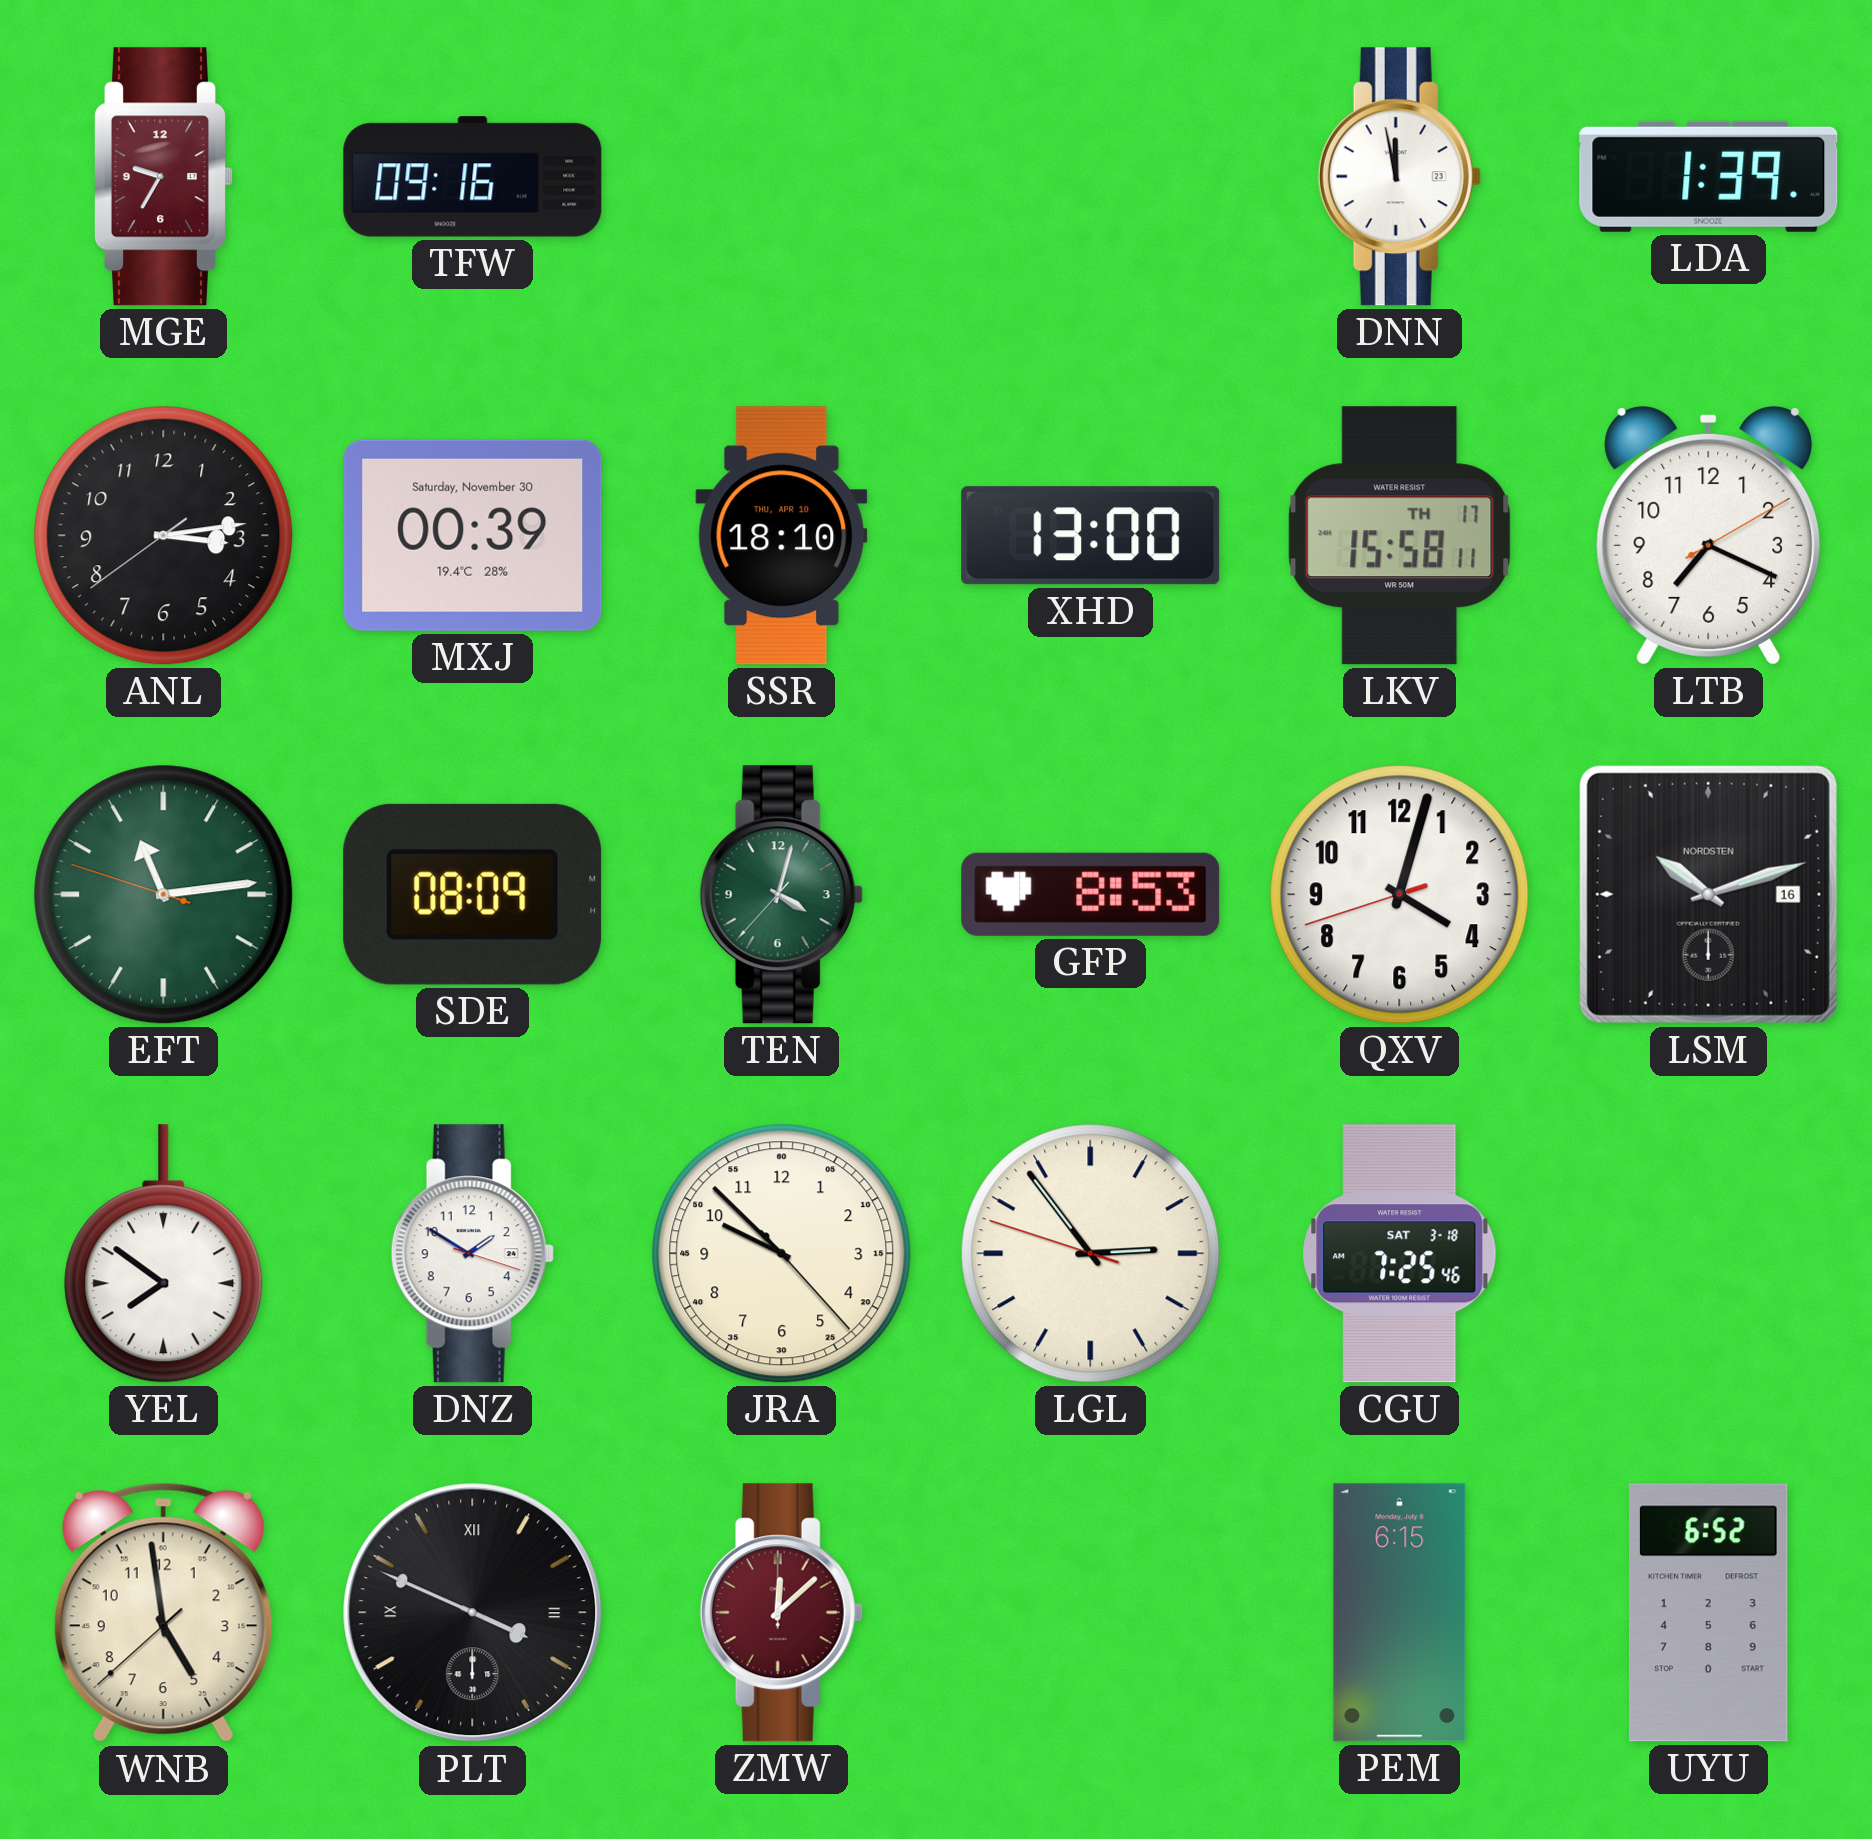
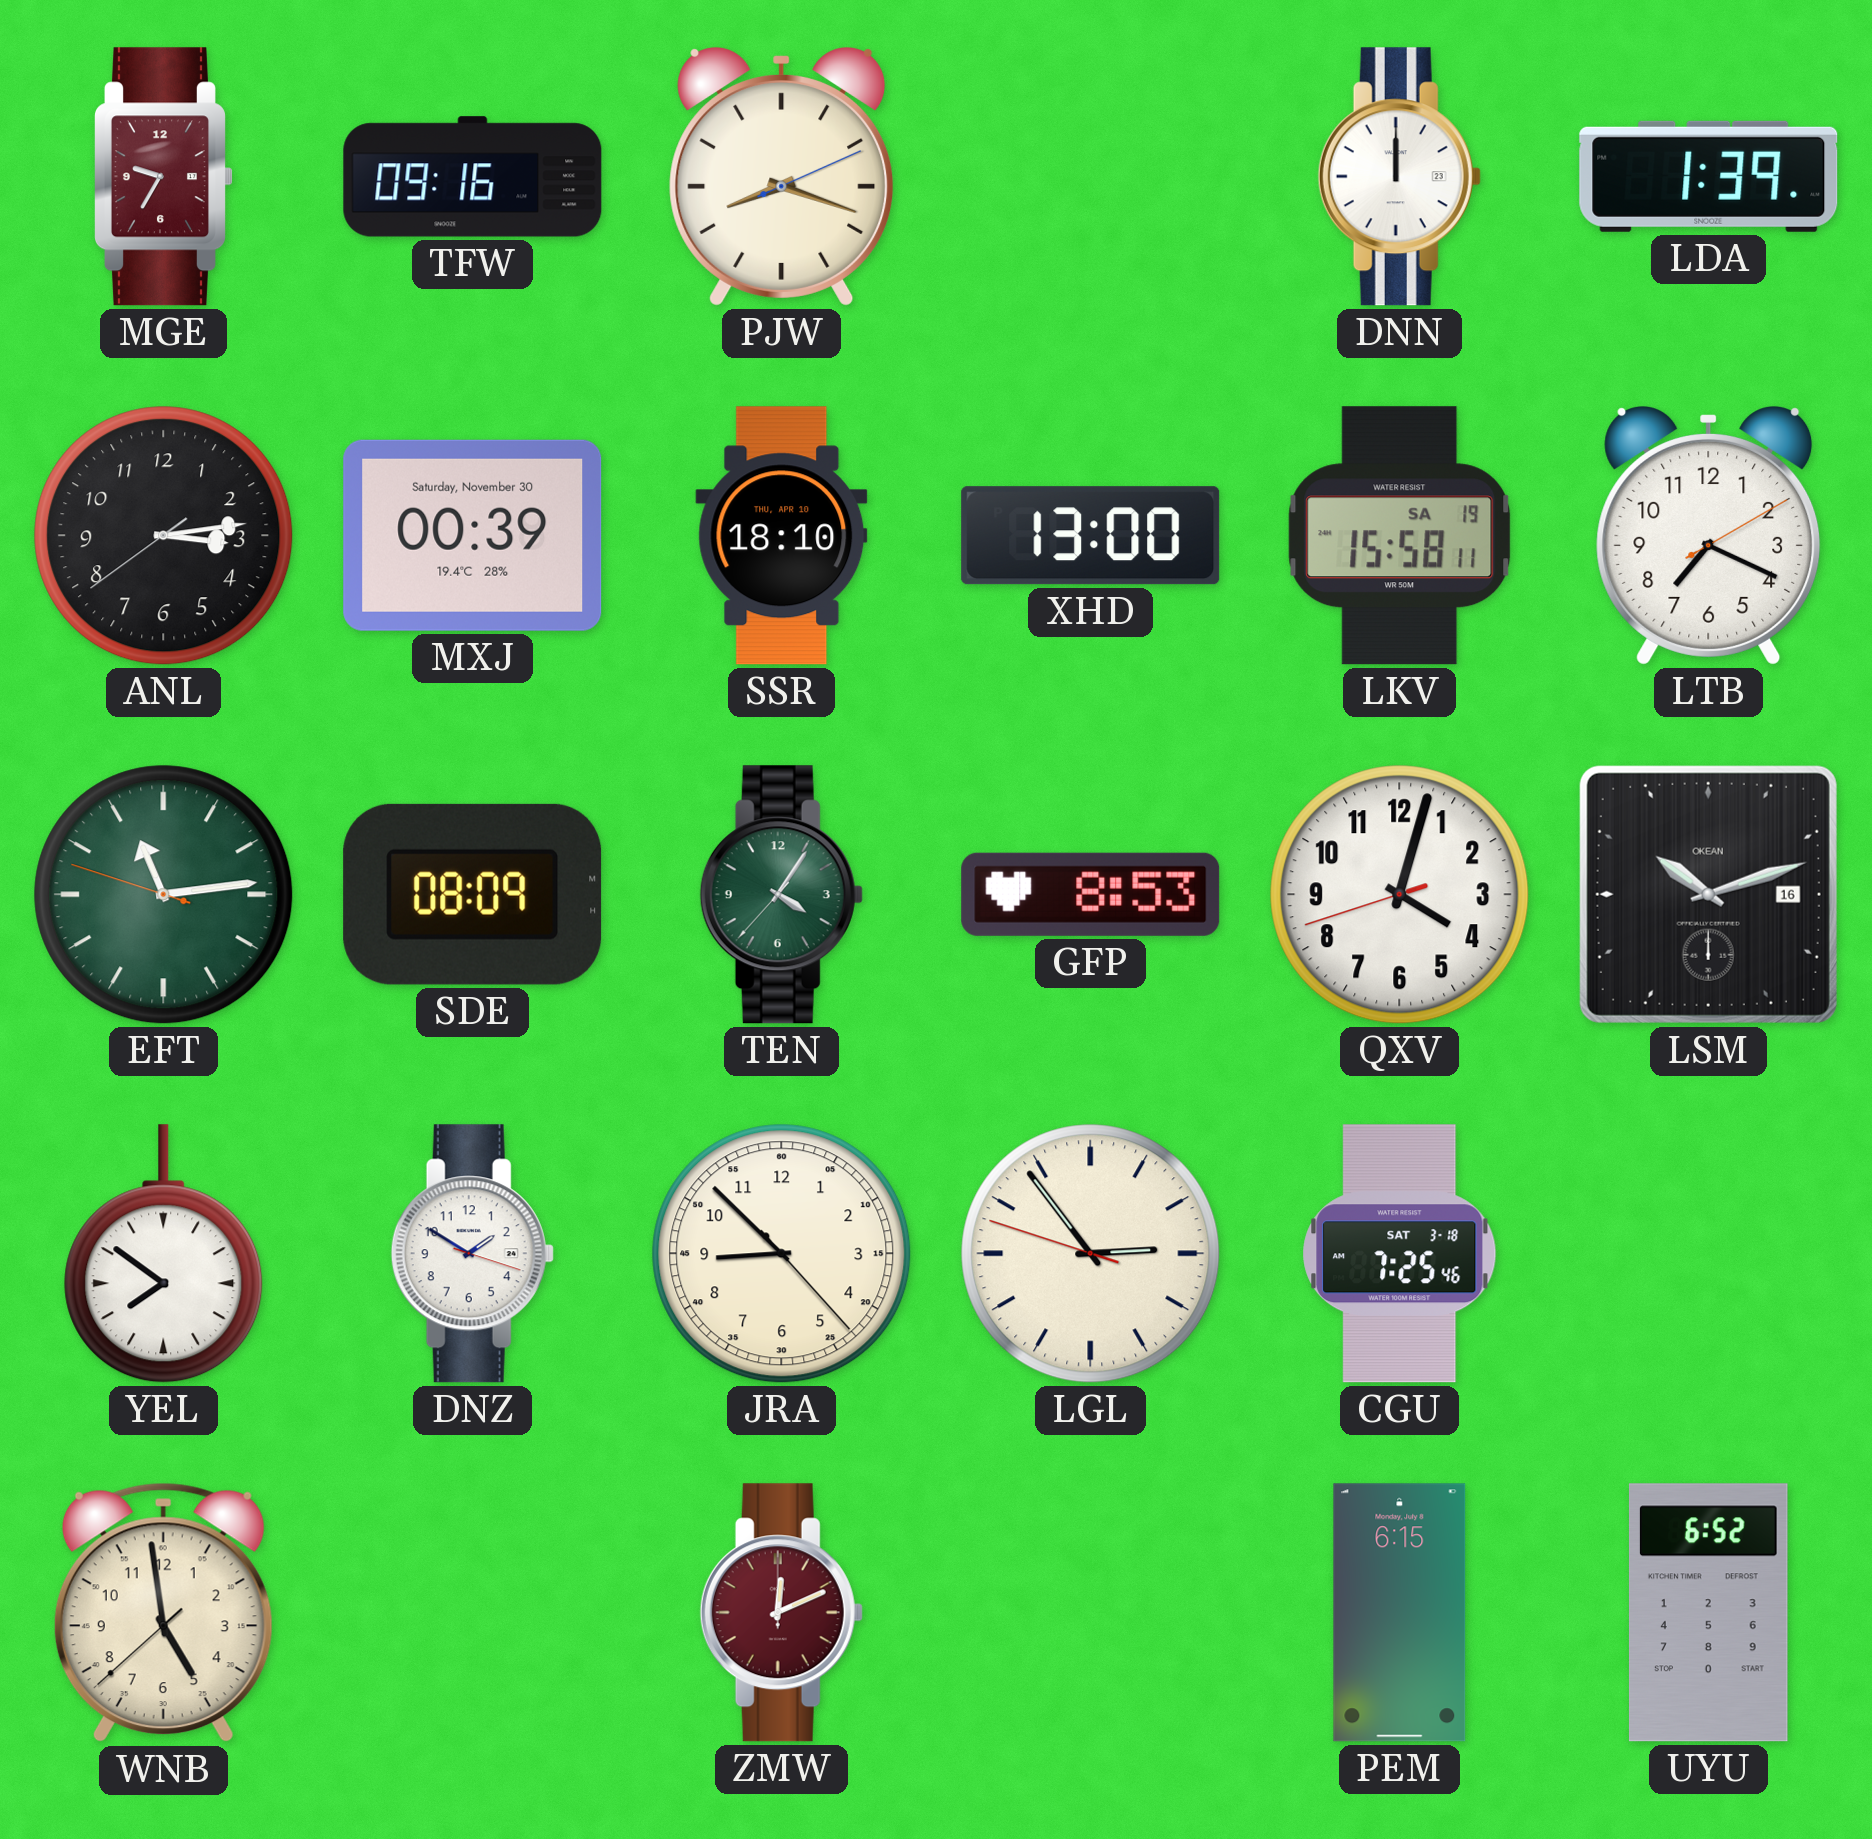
PJW: none -> 8:18 (782, 177)
DNN: 11:58 -> 12:00 (1399, 177)
LKV date: TH 17 -> SA 19 (1400, 536)
TEN: 4:02 -> 4:05 (781, 895)
LSM brand: NORDSTEN -> OKEAN (1708, 894)
JRA: 9:52 -> 8:52 (782, 1254)
PLT: 3:49 -> none (473, 1613)
ZMW: 12:08 -> 12:11 (781, 1613)
